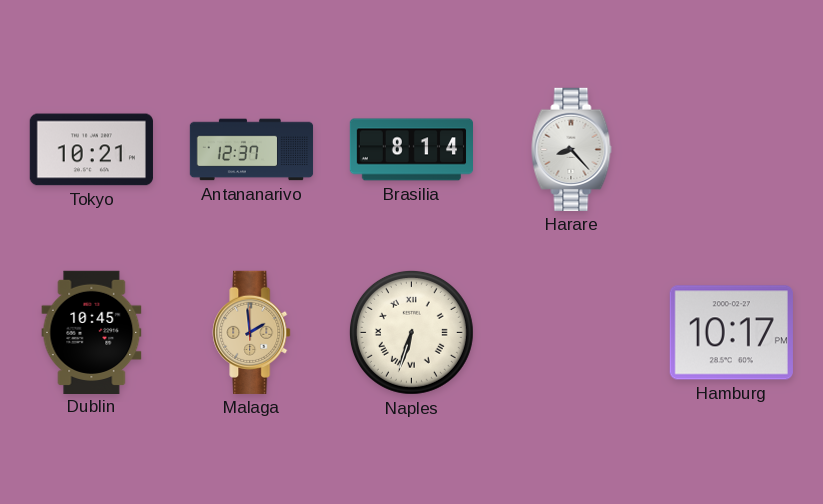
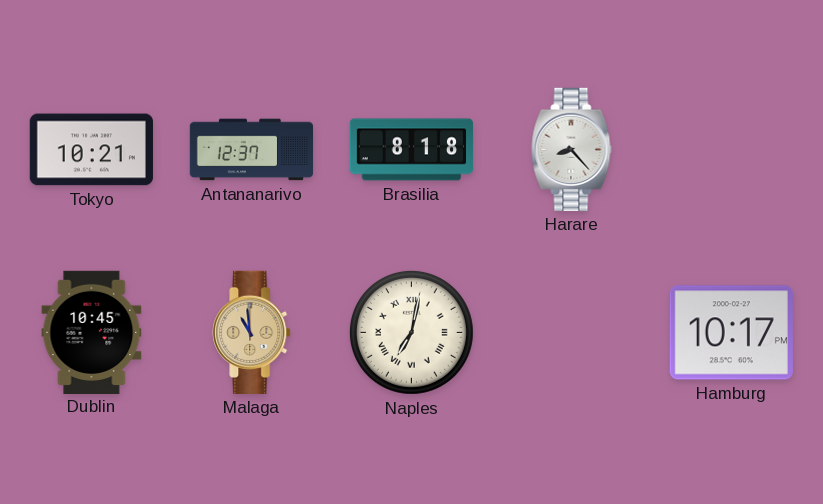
Brasilia: 8:14 -> 8:18 (411, 150)
Malaga: 1:59 -> 10:59 (252, 332)
Naples: 6:33 -> 7:02 (411, 332)
